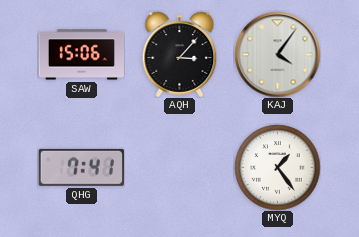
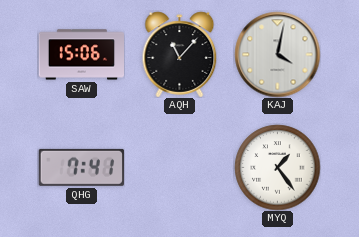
AQH: 3:07 -> 11:07 (180, 54)
KAJ: 4:06 -> 4:02 (277, 54)
